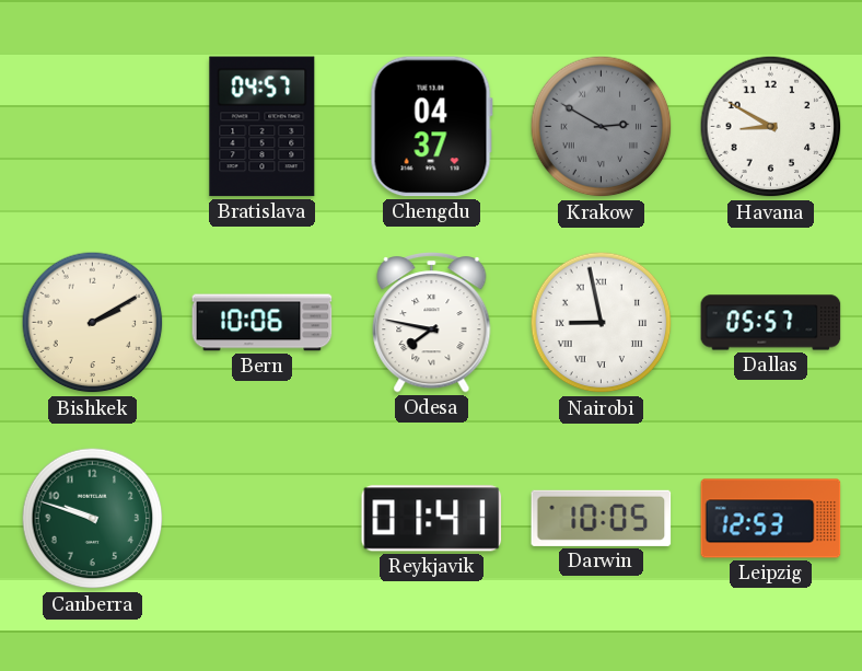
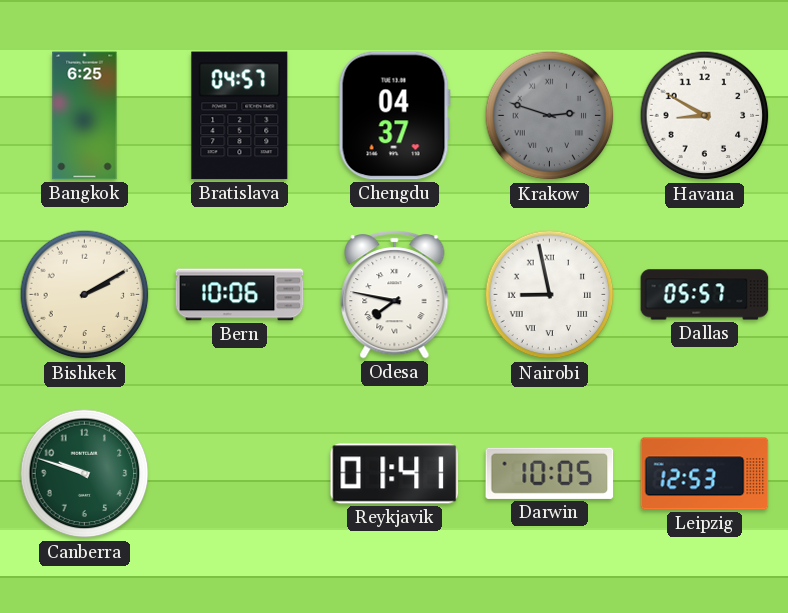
Bangkok: none -> 6:25 (85, 116)
Krakow: 2:50 -> 2:48 (550, 116)
